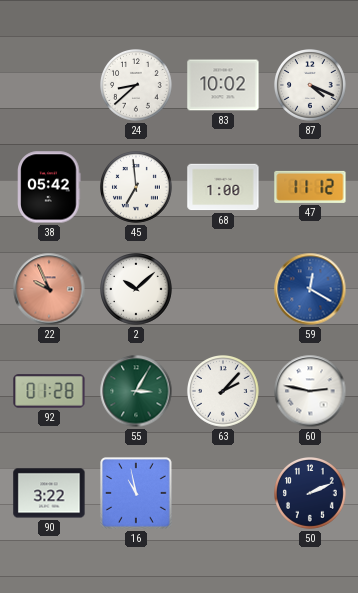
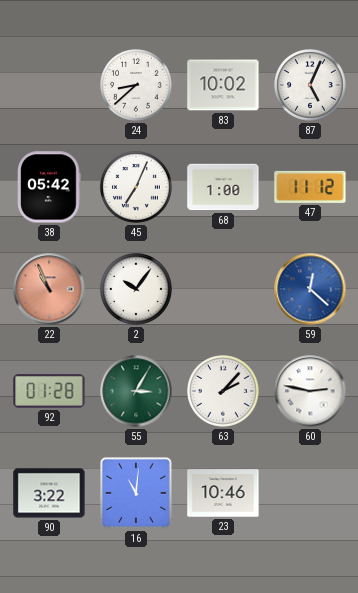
87: 4:19 -> 5:04 (311, 86)
45: 6:59 -> 7:04 (137, 188)
22: 9:56 -> 10:56 (49, 289)
2: 10:08 -> 10:06 (137, 290)
59: 12:20 -> 12:22 (310, 289)
16: 10:58 -> 11:01 (137, 494)
23: none -> 10:46 (223, 493)
50: 2:11 -> none (311, 494)
